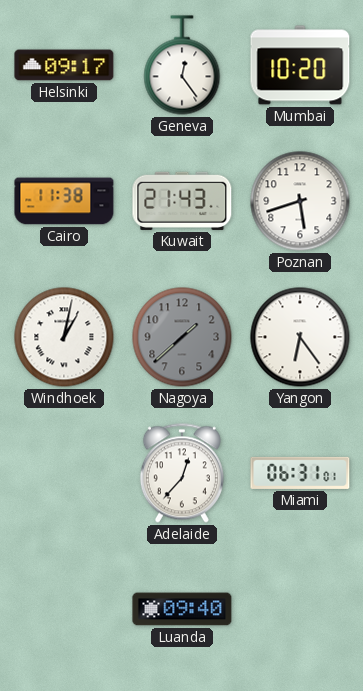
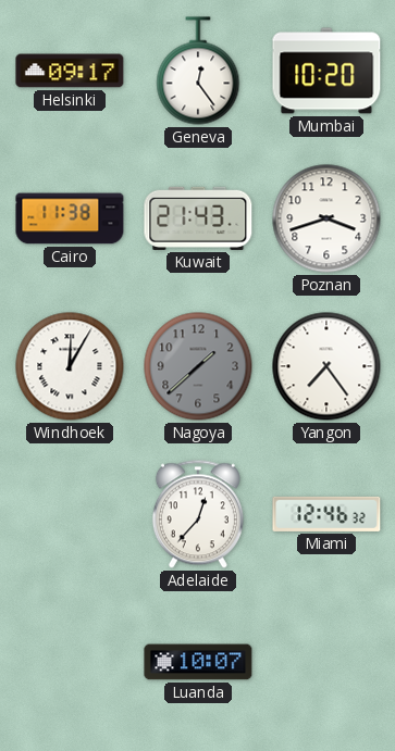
Poznan: 5:42 -> 3:42 (326, 218)
Windhoek: 1:02 -> 12:05 (70, 366)
Yangon: 6:24 -> 7:24 (326, 366)
Miami: 06:31 -> 12:46 (326, 514)
Luanda: 09:40 -> 10:07 (198, 662)
